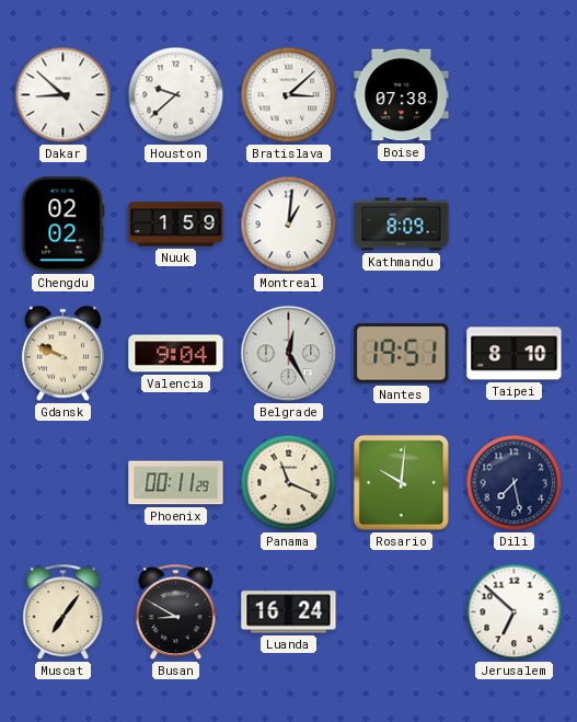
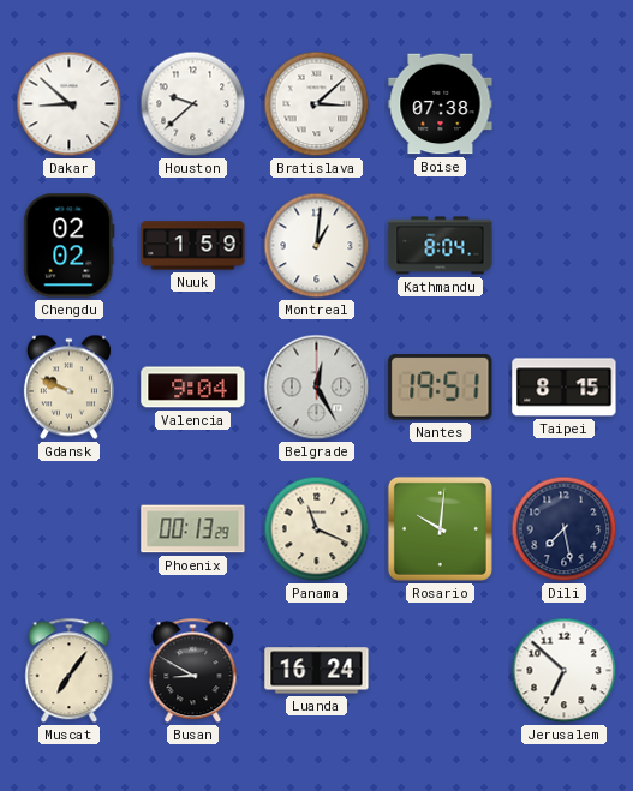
Kathmandu: 8:09 -> 8:04 (441, 246)
Taipei: 8:10 -> 8:15 (565, 388)
Phoenix: 00:11 -> 00:13 (193, 529)
